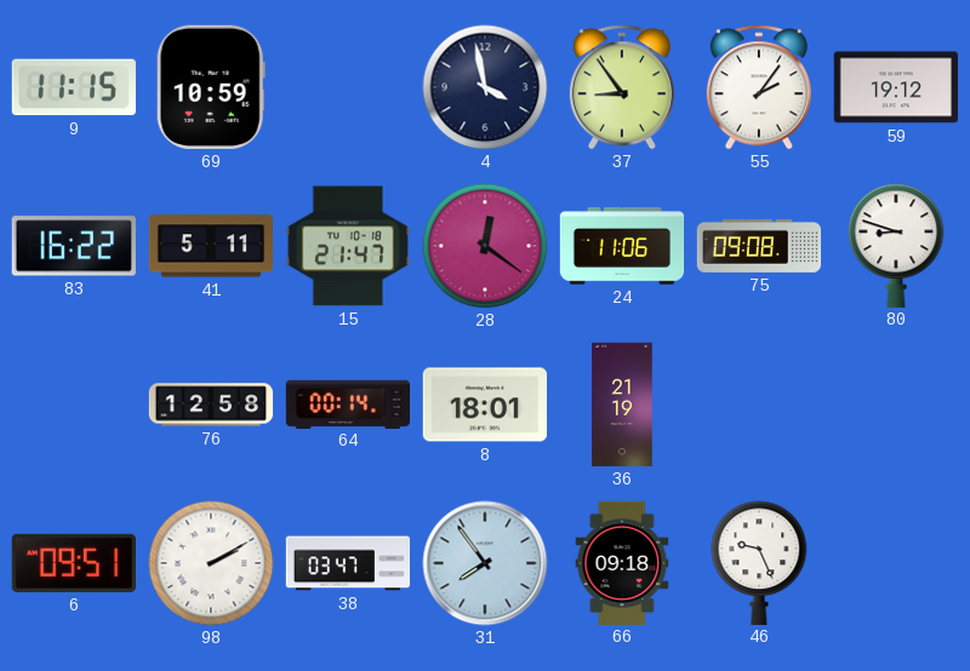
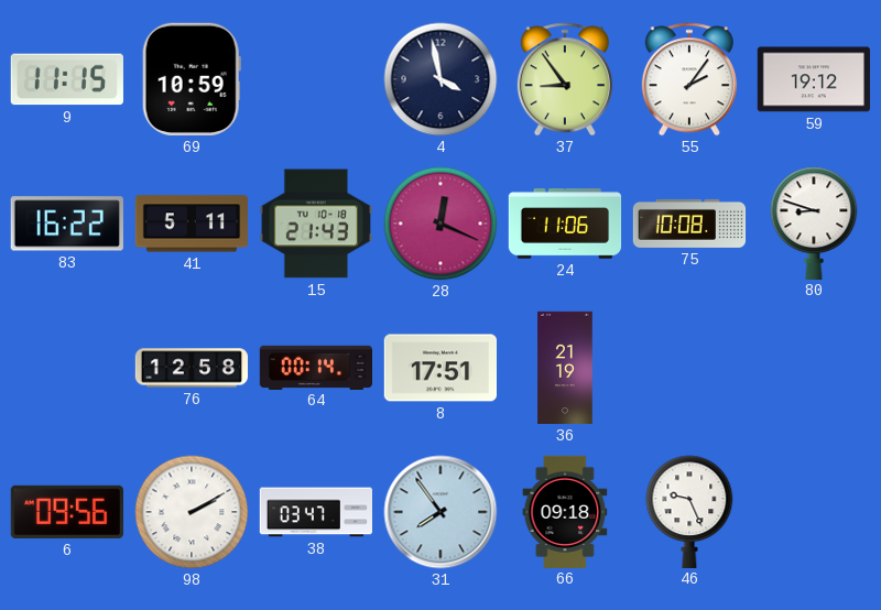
15: 21:47 -> 21:43 (315, 224)
28: 12:21 -> 12:19 (440, 224)
75: 09:08 -> 10:08 (689, 224)
8: 18:01 -> 17:51 (439, 368)
6: 09:51 -> 09:56 (67, 512)
